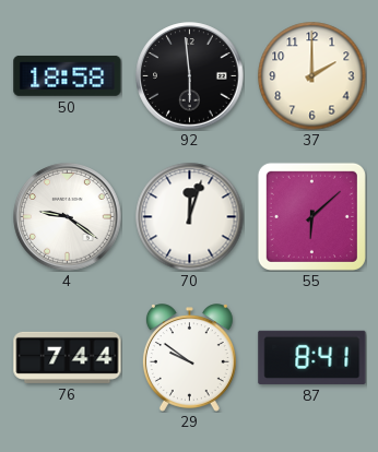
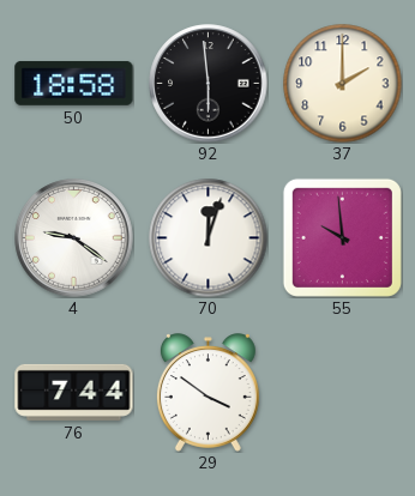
55: 6:08 -> 9:59 (342, 237)
29: 9:51 -> 3:51 (207, 393)
87: 8:41 -> none (312, 357)
